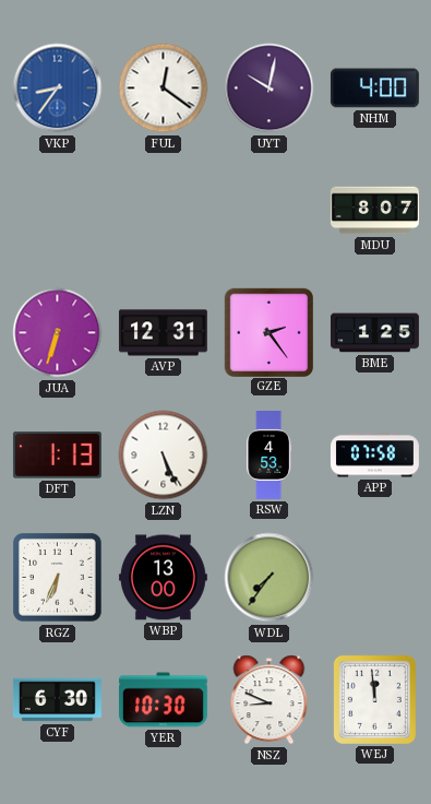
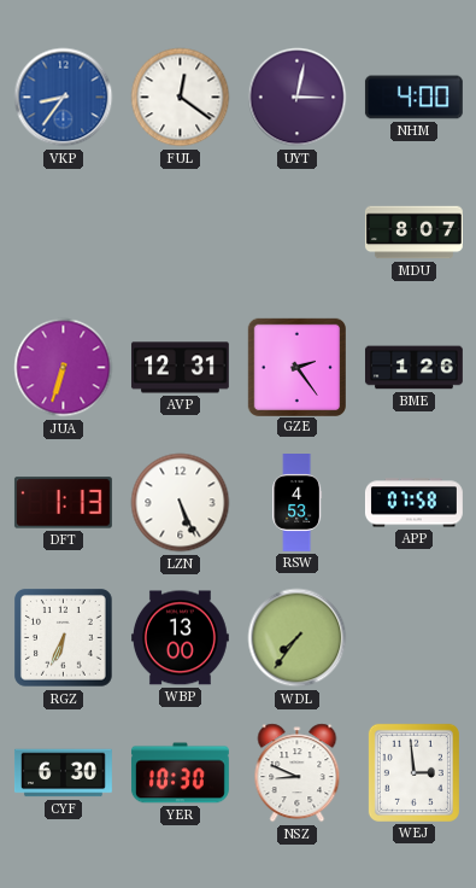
UYT: 10:02 -> 3:02 (298, 98)
BME: 1:25 -> 1:26 (413, 368)
WEJ: 11:59 -> 2:59 (413, 772)
